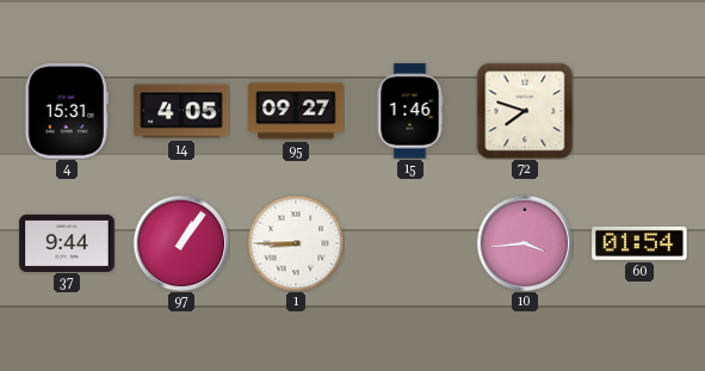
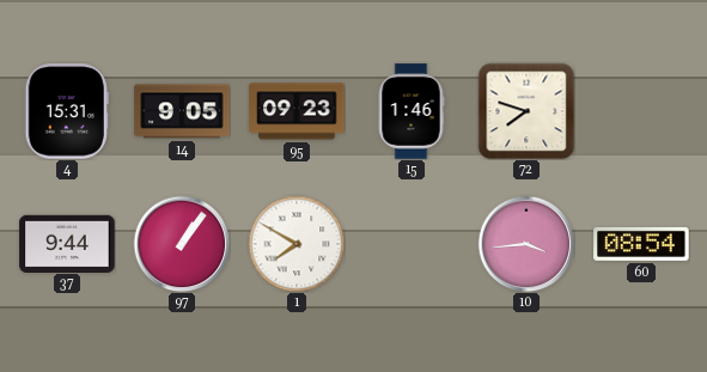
14: 4:05 -> 9:05 (182, 111)
95: 09:27 -> 09:23 (297, 111)
1: 8:45 -> 7:50 (297, 244)
60: 01:54 -> 08:54 (641, 244)
